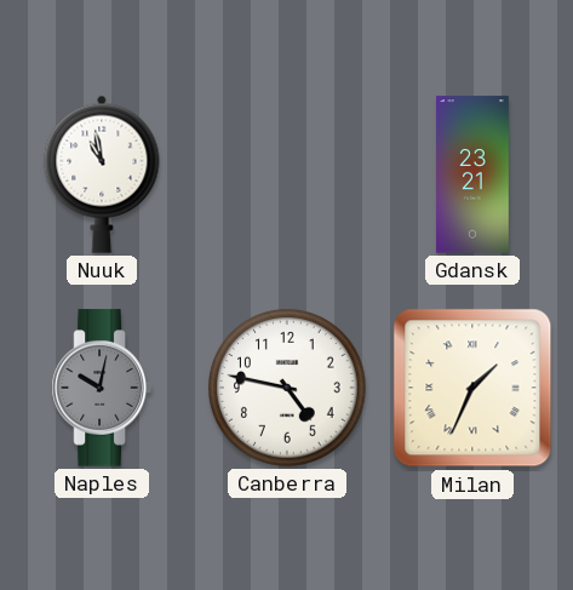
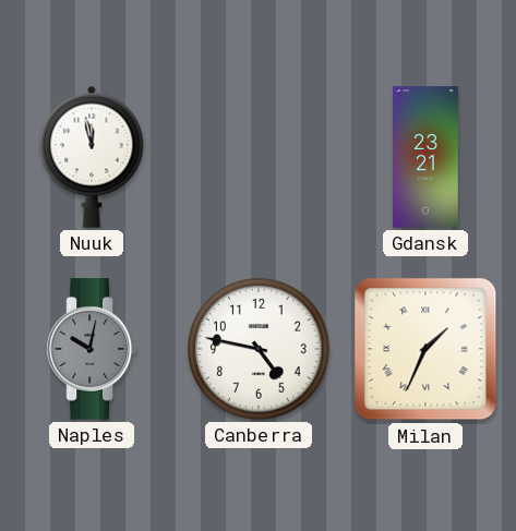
Nuuk: 10:58 -> 11:58 (92, 157)
